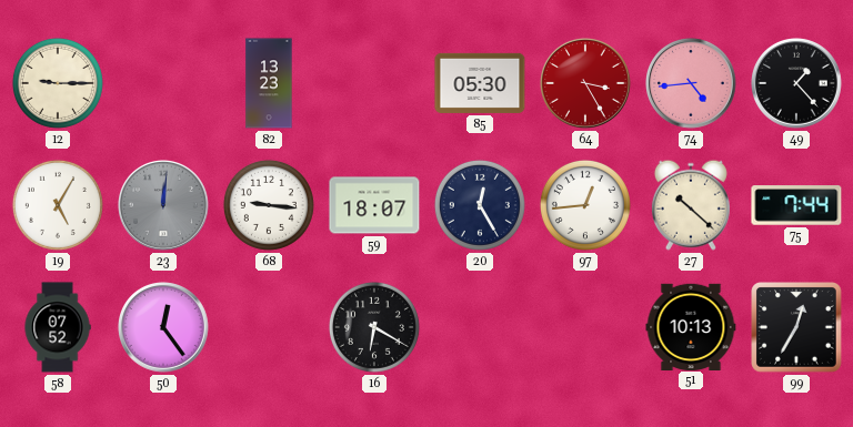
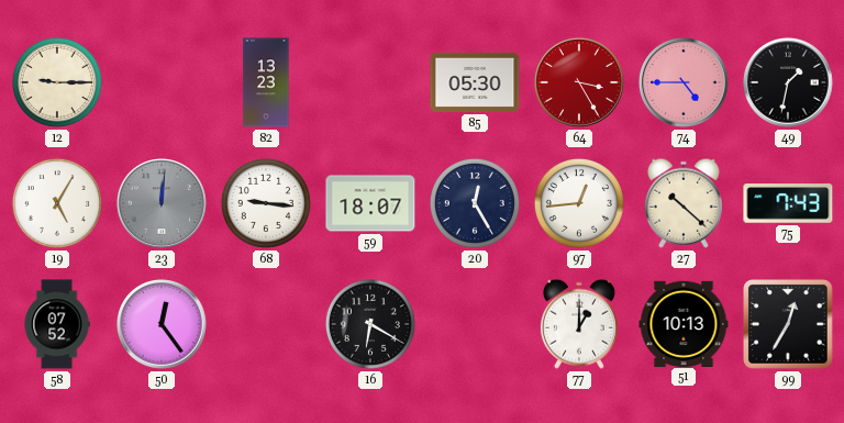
74: 4:44 -> 4:45 (685, 84)
49: 1:23 -> 1:32 (789, 84)
75: 7:44 -> 7:43 (788, 203)
77: none -> 1:00 (579, 324)
